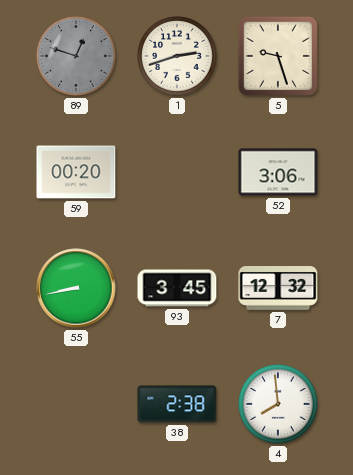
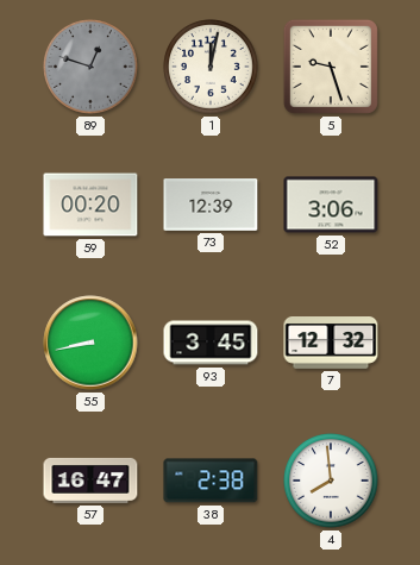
1: 2:42 -> 12:02 (211, 67)
73: none -> 12:39 (211, 206)
57: none -> 16:47 (90, 481)
